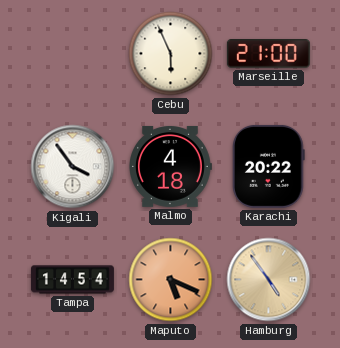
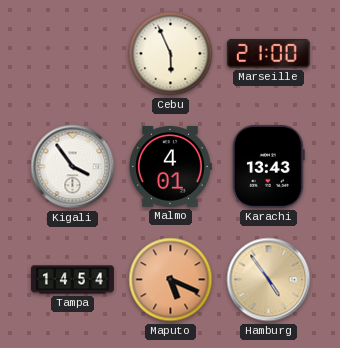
Malmo: 4:18 -> 4:01 (171, 166)
Karachi: 20:22 -> 13:43 (269, 166)
